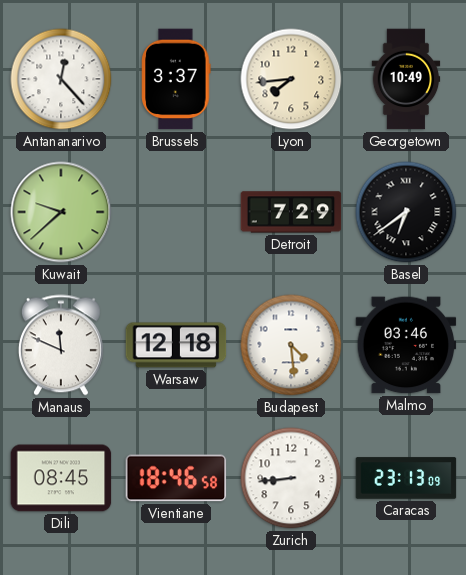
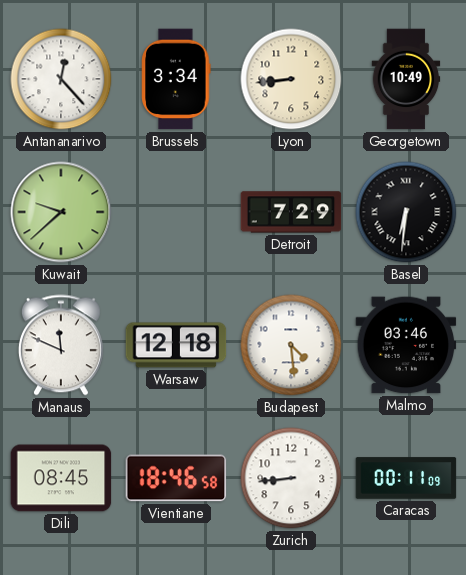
Brussels: 3:37 -> 3:34 (176, 79)
Lyon: 7:44 -> 8:44 (291, 79)
Basel: 6:39 -> 6:31 (406, 212)
Caracas: 23:13 -> 00:11 (406, 478)
